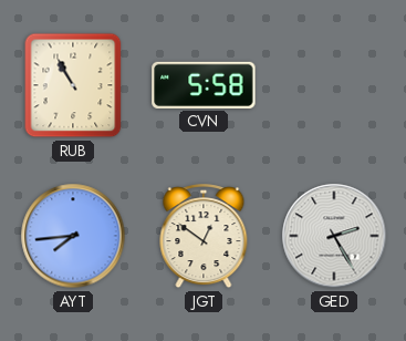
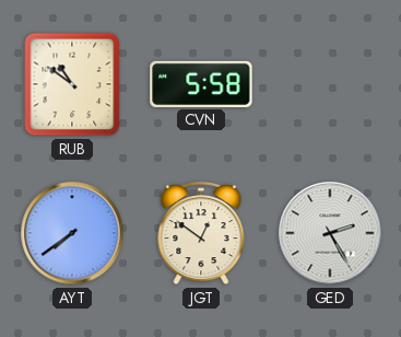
RUB: 10:55 -> 10:51 (72, 84)
AYT: 7:44 -> 7:39 (72, 233)
